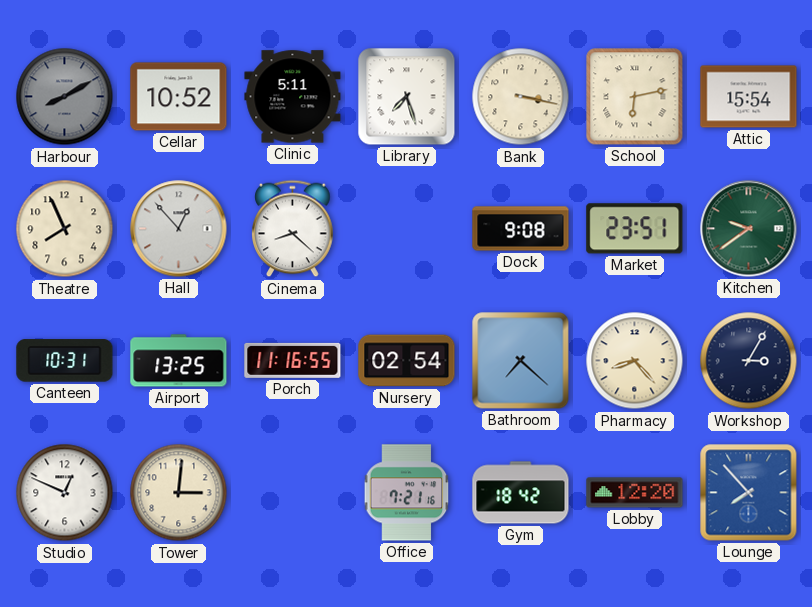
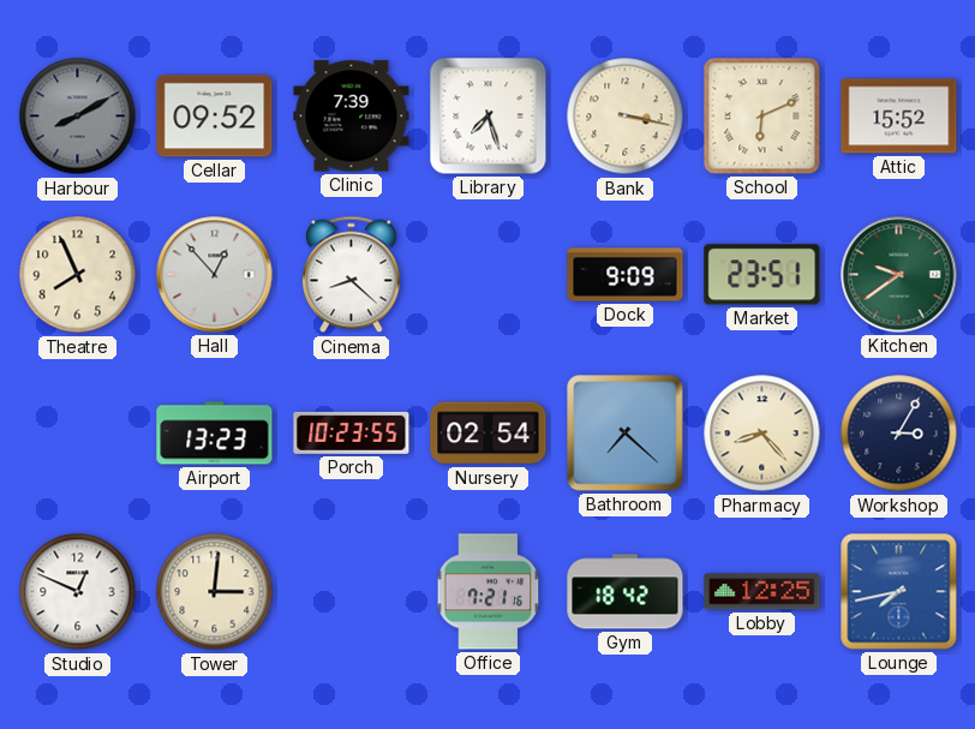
Cellar: 10:52 -> 09:52 (215, 116)
Clinic: 5:11 -> 7:39 (352, 116)
School: 6:13 -> 6:11 (762, 116)
Attic: 15:54 -> 15:52 (899, 116)
Dock: 9:08 -> 9:09 (626, 275)
Canteen: 10:31 -> none (65, 361)
Airport: 13:25 -> 13:23 (215, 434)
Porch: 11:16 -> 10:23 (352, 432)
Lobby: 12:20 -> 12:25 (762, 592)
Lounge: 7:53 -> 7:43 (899, 592)
